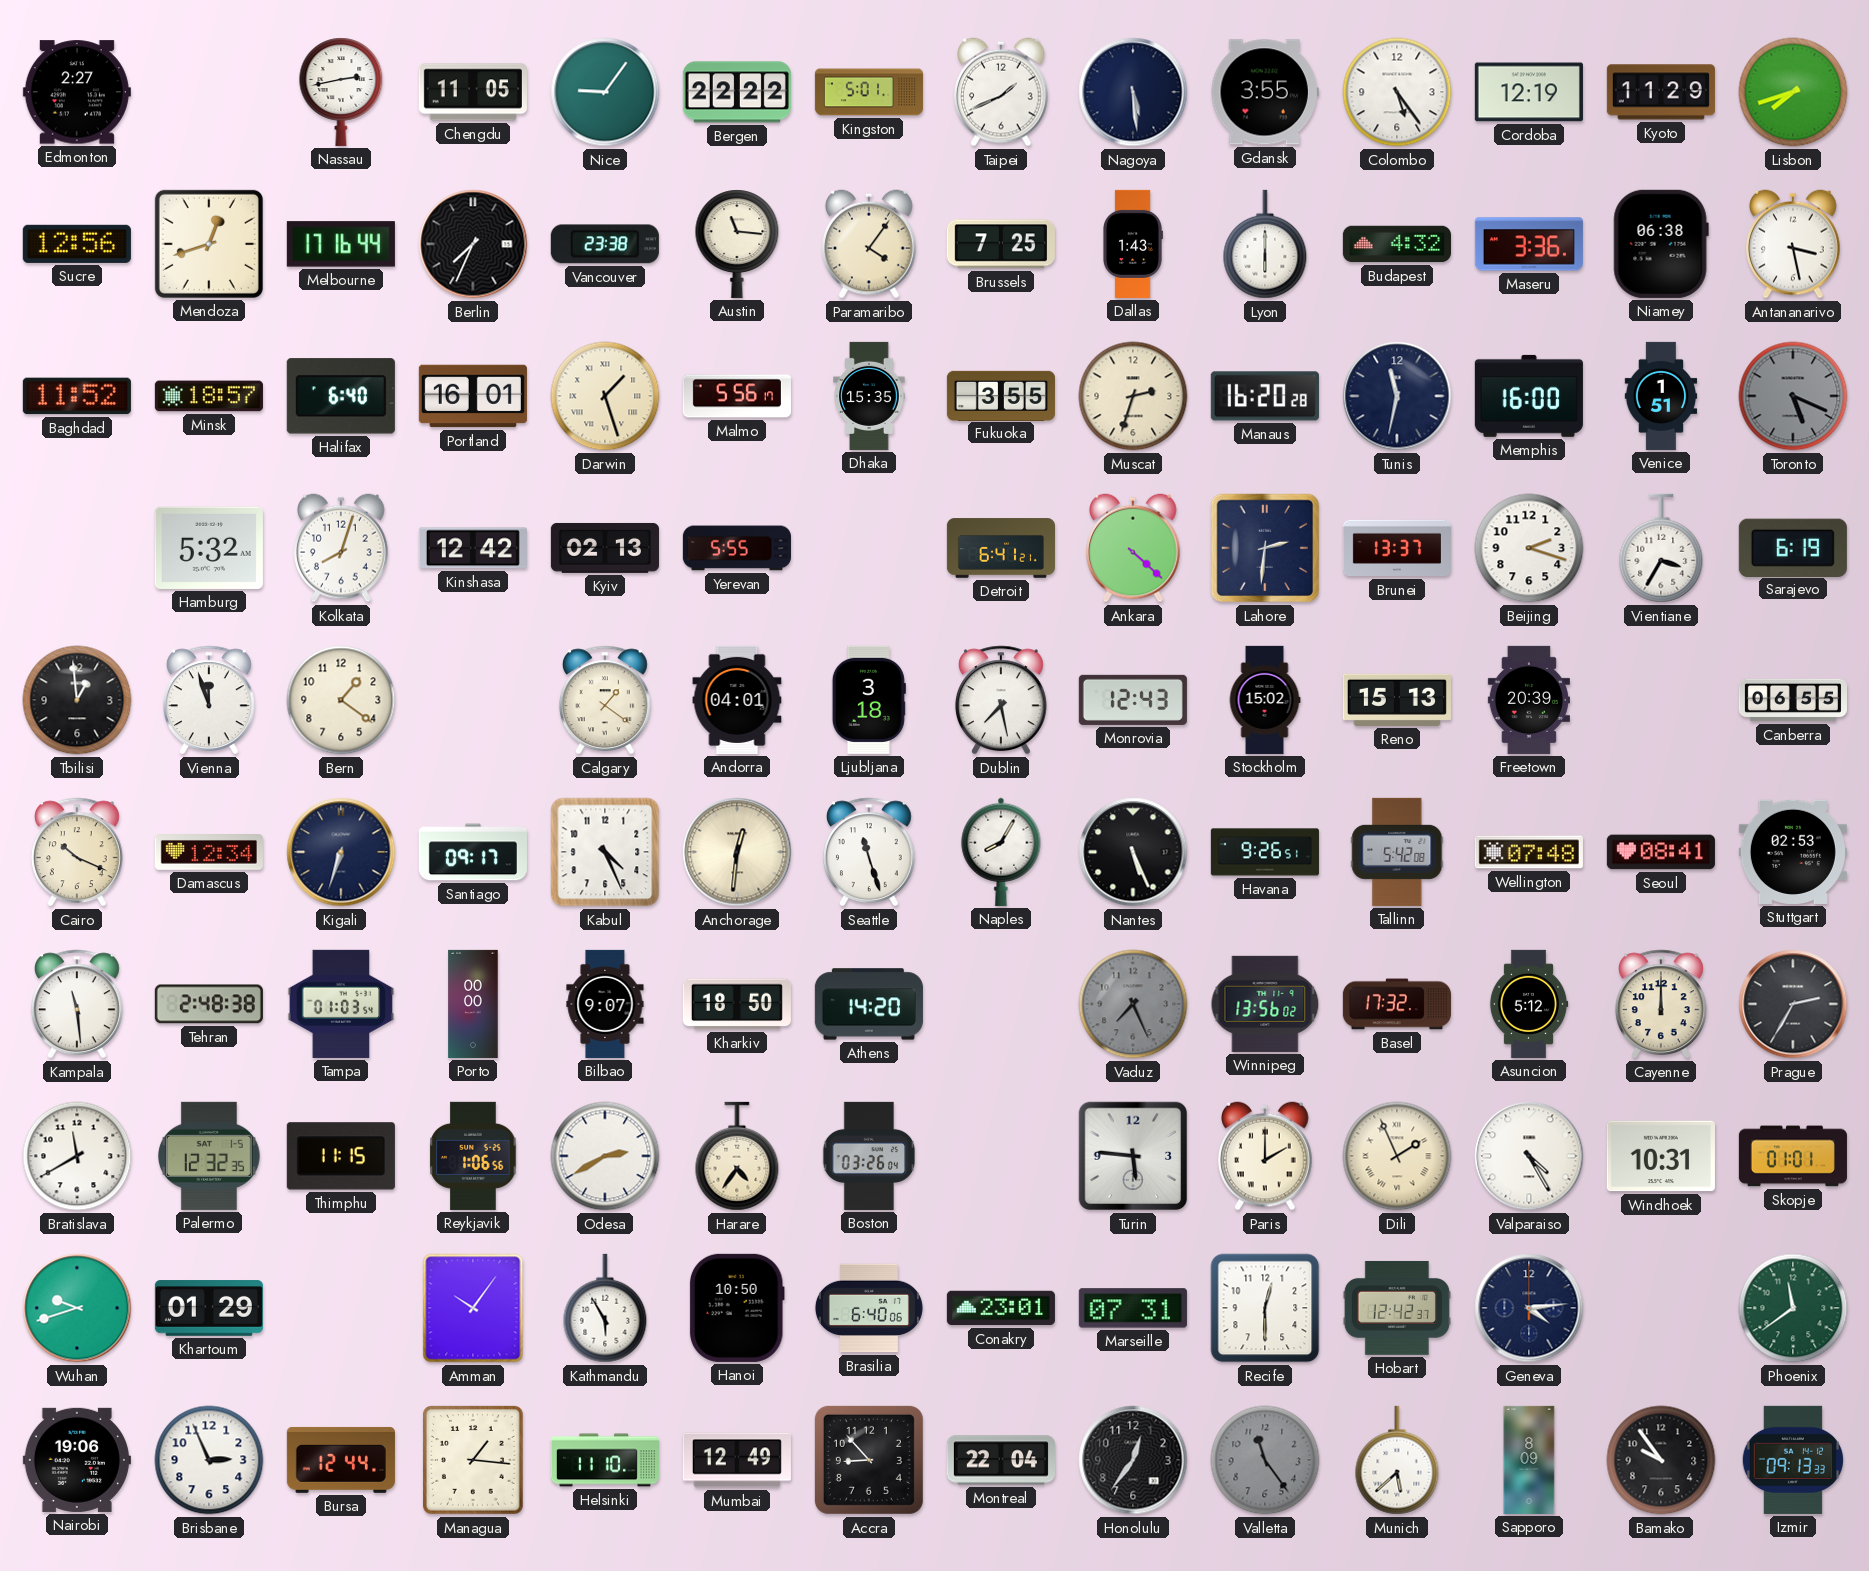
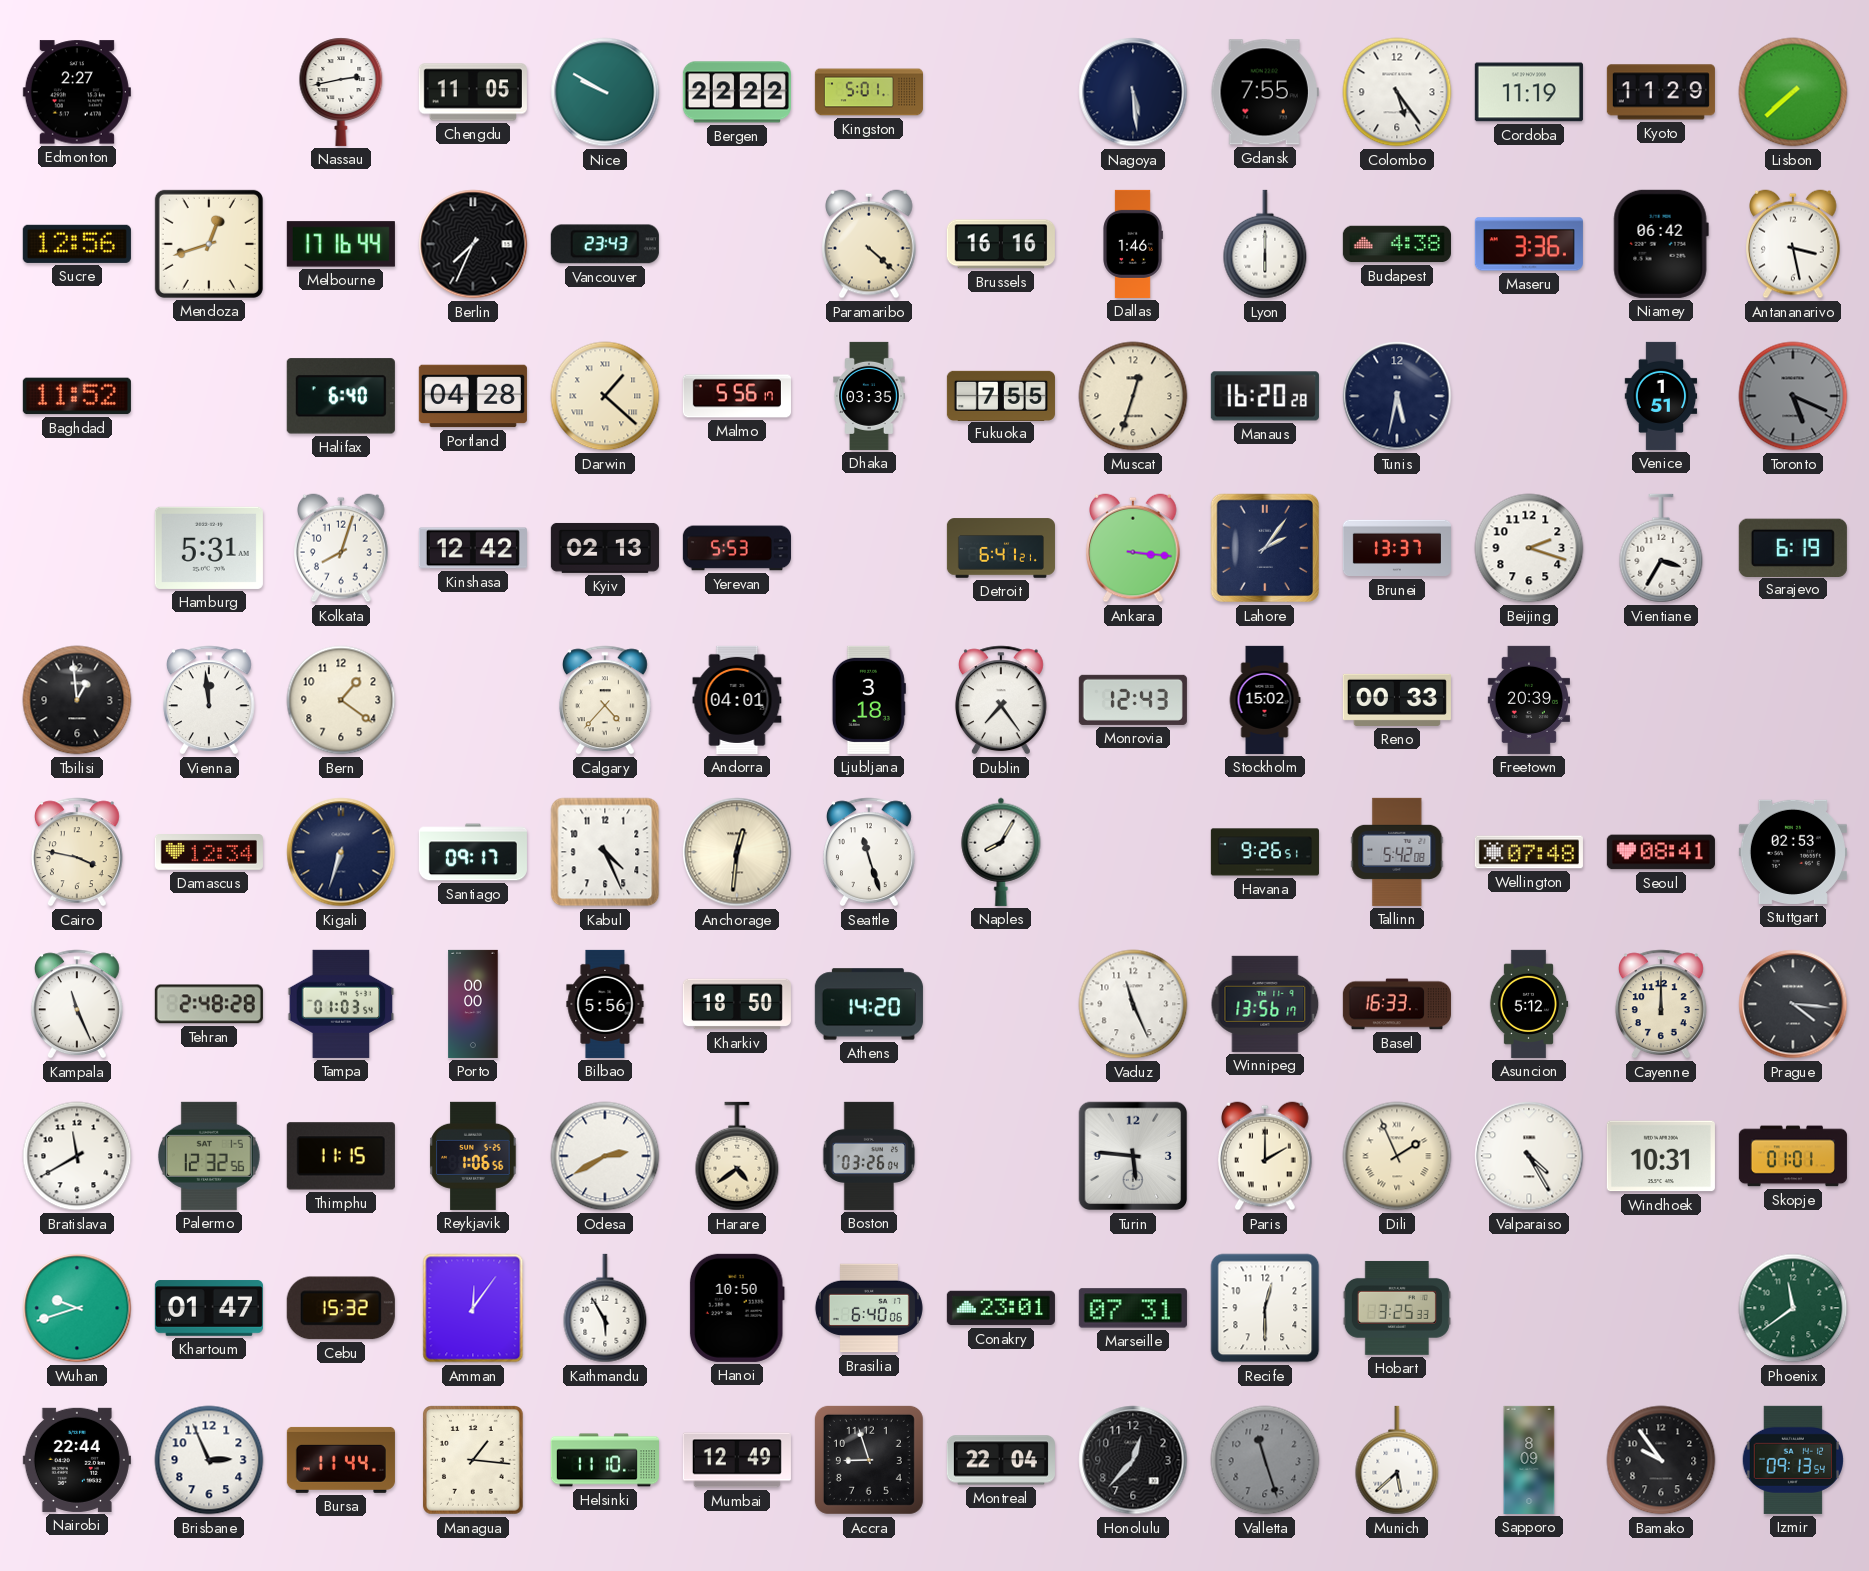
Nice: 9:06 -> 9:50 (605, 92)
Taipei: 1:41 -> none (1002, 92)
Gdansk: 3:55 -> 7:55 (1265, 92)
Cordoba: 12:19 -> 11:19 (1529, 92)
Lisbon: 7:42 -> 7:38 (1793, 92)
Vancouver: 23:38 -> 23:43 (605, 244)
Austin: 11:16 -> none (737, 244)
Paramaribo: 4:06 -> 4:22 (870, 244)
Brussels: 7:25 -> 16:16 (1001, 244)
Dallas: 1:43 -> 1:46 (1133, 244)
Budapest: 4:32 -> 4:38 (1397, 244)
Niamey: 06:38 -> 06:42 (1661, 244)
Minsk: 18:57 -> none (209, 396)
Portland: 16:01 -> 04:28 (473, 396)
Darwin: 1:27 -> 1:22 (605, 396)
Dhaka: 15:35 -> 03:35 (869, 396)
Fukuoka: 3:55 -> 7:55 (1001, 395)
Muscat: 2:33 -> 12:33 (1133, 396)
Tunis: 11:32 -> 5:32 (1397, 396)
Memphis: 16:00 -> none (1529, 396)
Hamburg: 5:32 -> 5:31 (209, 548)
Yerevan: 5:55 -> 5:53 (737, 548)
Ankara: 4:22 -> 3:16 (1134, 548)
Lahore: 2:31 -> 2:06 (1265, 548)
Vienna: 11:57 -> 11:59 (209, 700)
Calgary: 1:21 -> 4:37 (605, 700)
Dublin: 7:28 -> 7:24 (1001, 700)
Reno: 15:13 -> 00:33 (1397, 700)
Canberra: 06:55 -> none (1793, 700)
Cairo: 10:19 -> 3:47 (77, 852)
Nantes: 5:26 -> none (1133, 852)
Kampala: 11:29 -> 11:26 (77, 1004)
Tehran: 2:48:38 -> 2:48:28 (209, 1004)
Bilbao: 9:07 -> 5:56 (605, 1004)
Vaduz: 7:26 -> 11:26 (1133, 1004)
Vaduz dial: grey -> white (1133, 1004)
Winnipeg: 13:56:02 -> 13:56:17 (1265, 1004)
Basel: 17:32 -> 16:33 (1397, 1004)
Prague: 2:35 -> 4:16 (1793, 1004)
Palermo: 12:32:35 -> 12:32:56 (209, 1156)
Harare: 4:36 -> 4:39 (737, 1156)
Khartoum: 01:29 -> 01:47 (209, 1308)
Cebu: none -> 15:32 (341, 1308)
Amman: 10:06 -> 12:06 (473, 1308)
Hobart: 12:42 -> 3:25 (1397, 1308)
Geneva: 4:14 -> none (1529, 1308)
Nairobi: 19:06 -> 22:44 (77, 1460)
Bursa: 12:44 -> 11:44 (341, 1460)
Accra: 8:53 -> 8:57 (869, 1460)
Honolulu: 12:36 -> 12:37 (1133, 1460)
Valletta: 11:24 -> 11:27 (1265, 1460)
Izmir: 09:13:33 -> 09:13:54 (1792, 1460)
